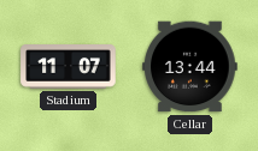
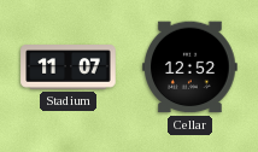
Cellar: 13:44 -> 12:52 (190, 68)
